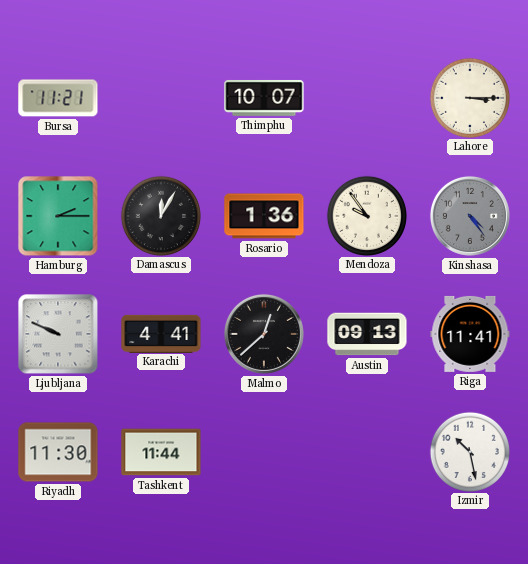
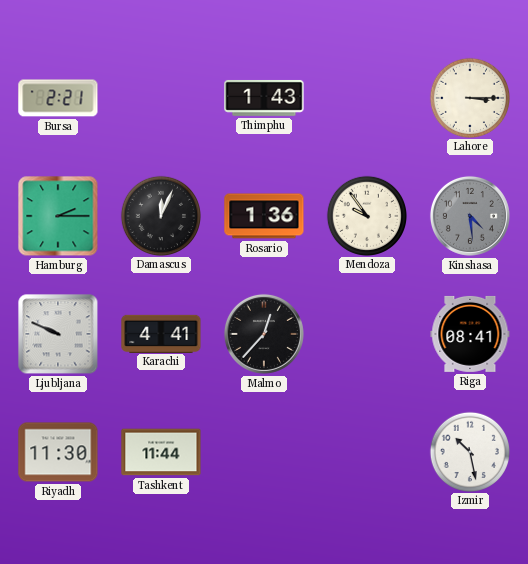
Bursa: 11:21 -> 2:21 (58, 98)
Thimphu: 10:07 -> 1:43 (264, 98)
Damascus: 12:05 -> 12:04 (160, 215)
Kinshasa: 4:24 -> 4:29 (470, 216)
Malmo: 12:38 -> 12:37 (264, 334)
Austin: 09:13 -> none (367, 334)
Riga: 11:41 -> 08:41 (470, 334)
